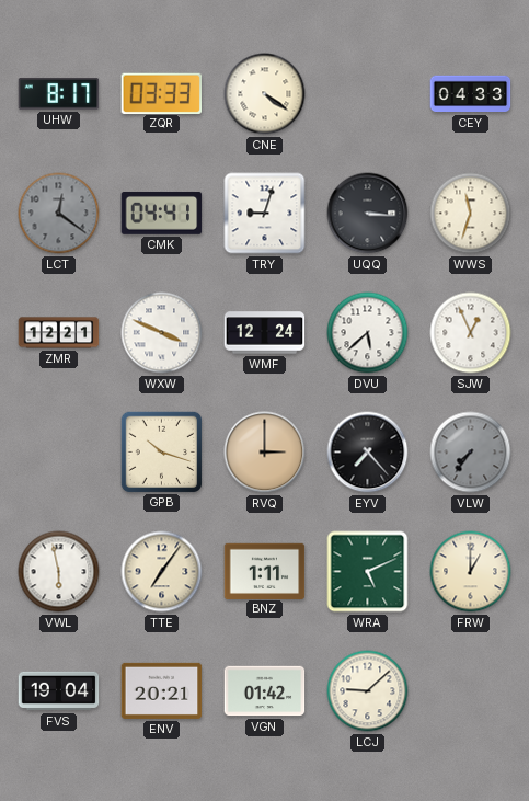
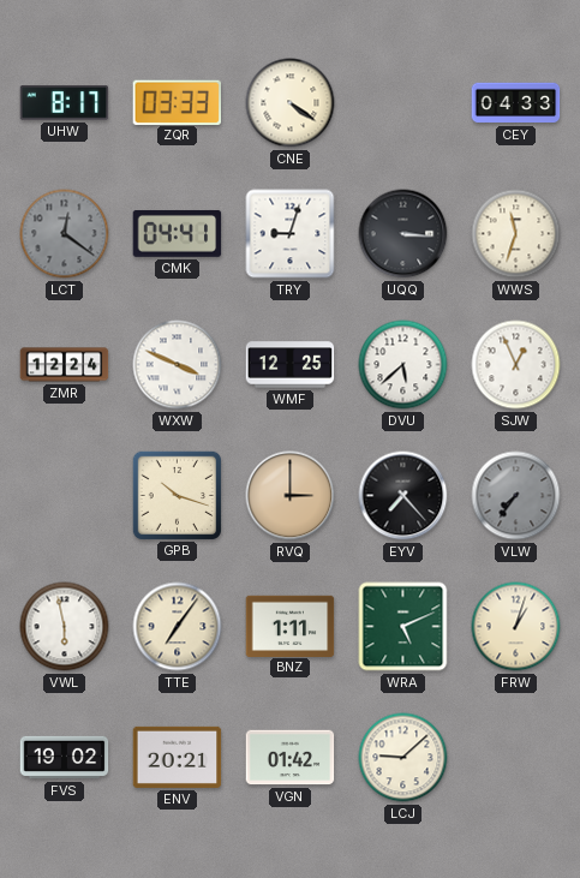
ZMR: 12:21 -> 12:24 (65, 365)
WMF: 12:24 -> 12:25 (291, 365)
FRW: 1:00 -> 1:03 (516, 627)
FVS: 19:04 -> 19:02 (65, 758)
